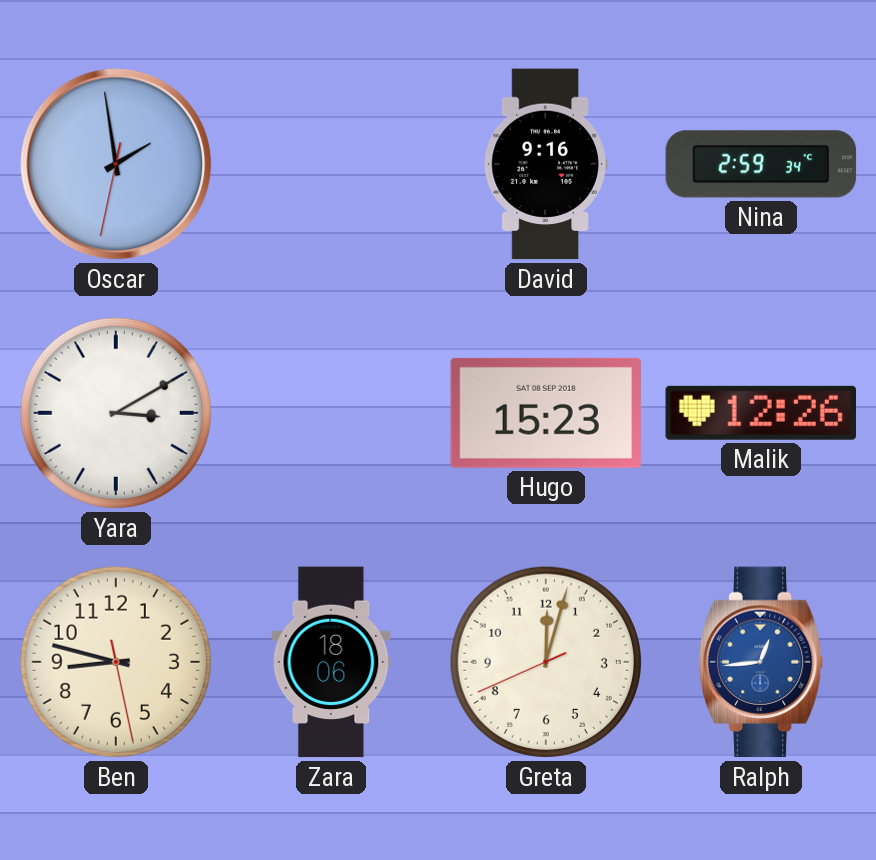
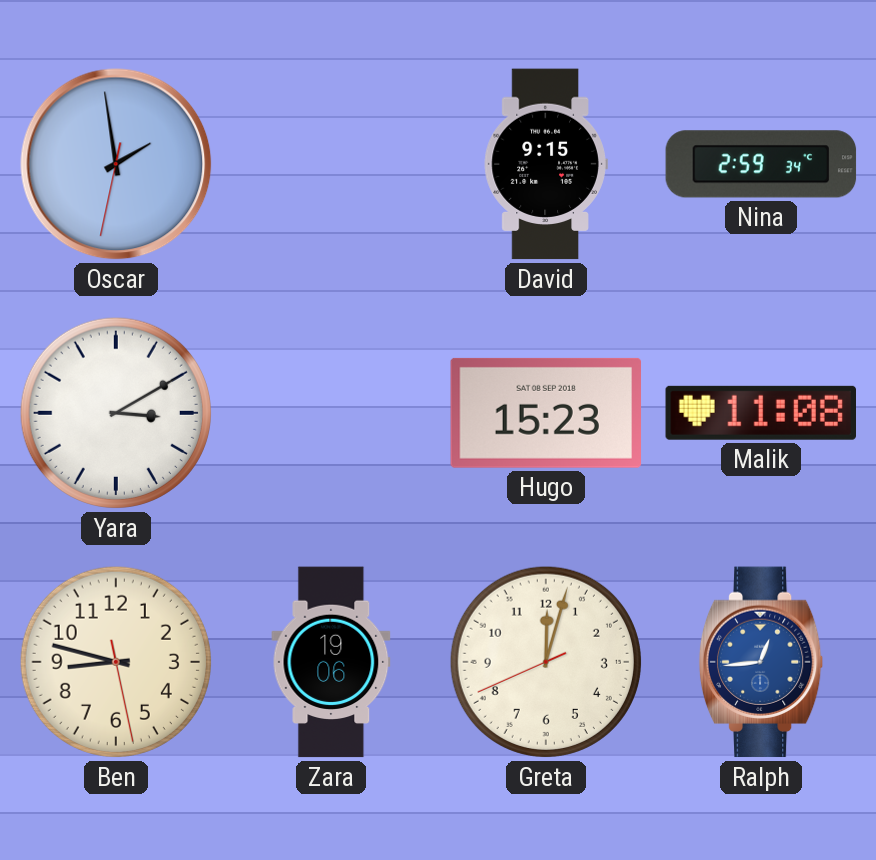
David: 9:16 -> 9:15 (546, 164)
Malik: 12:26 -> 11:08 (760, 413)
Zara: 18:06 -> 19:06 (331, 662)
